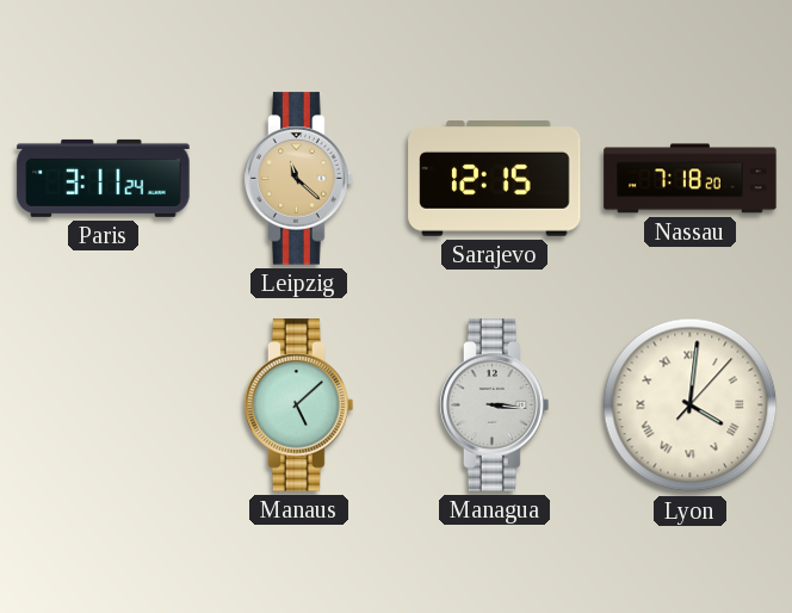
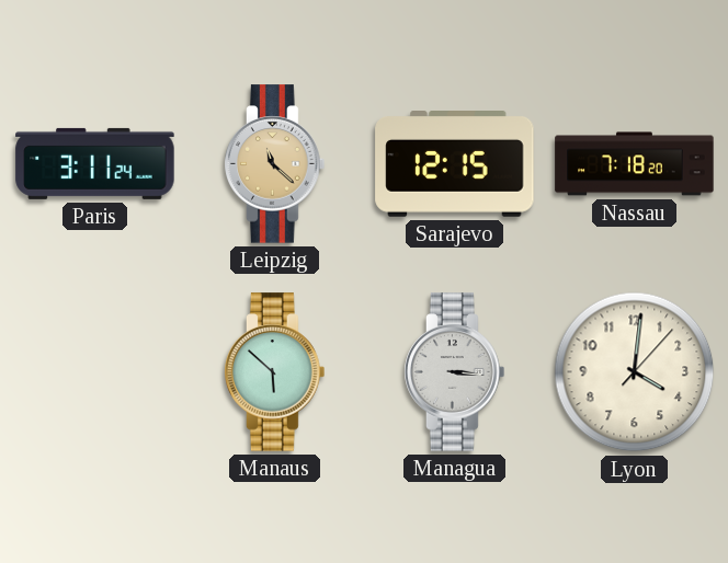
Manaus: 5:08 -> 5:52 (275, 372)
Lyon numerals: Roman -> Arabic (635, 372)
